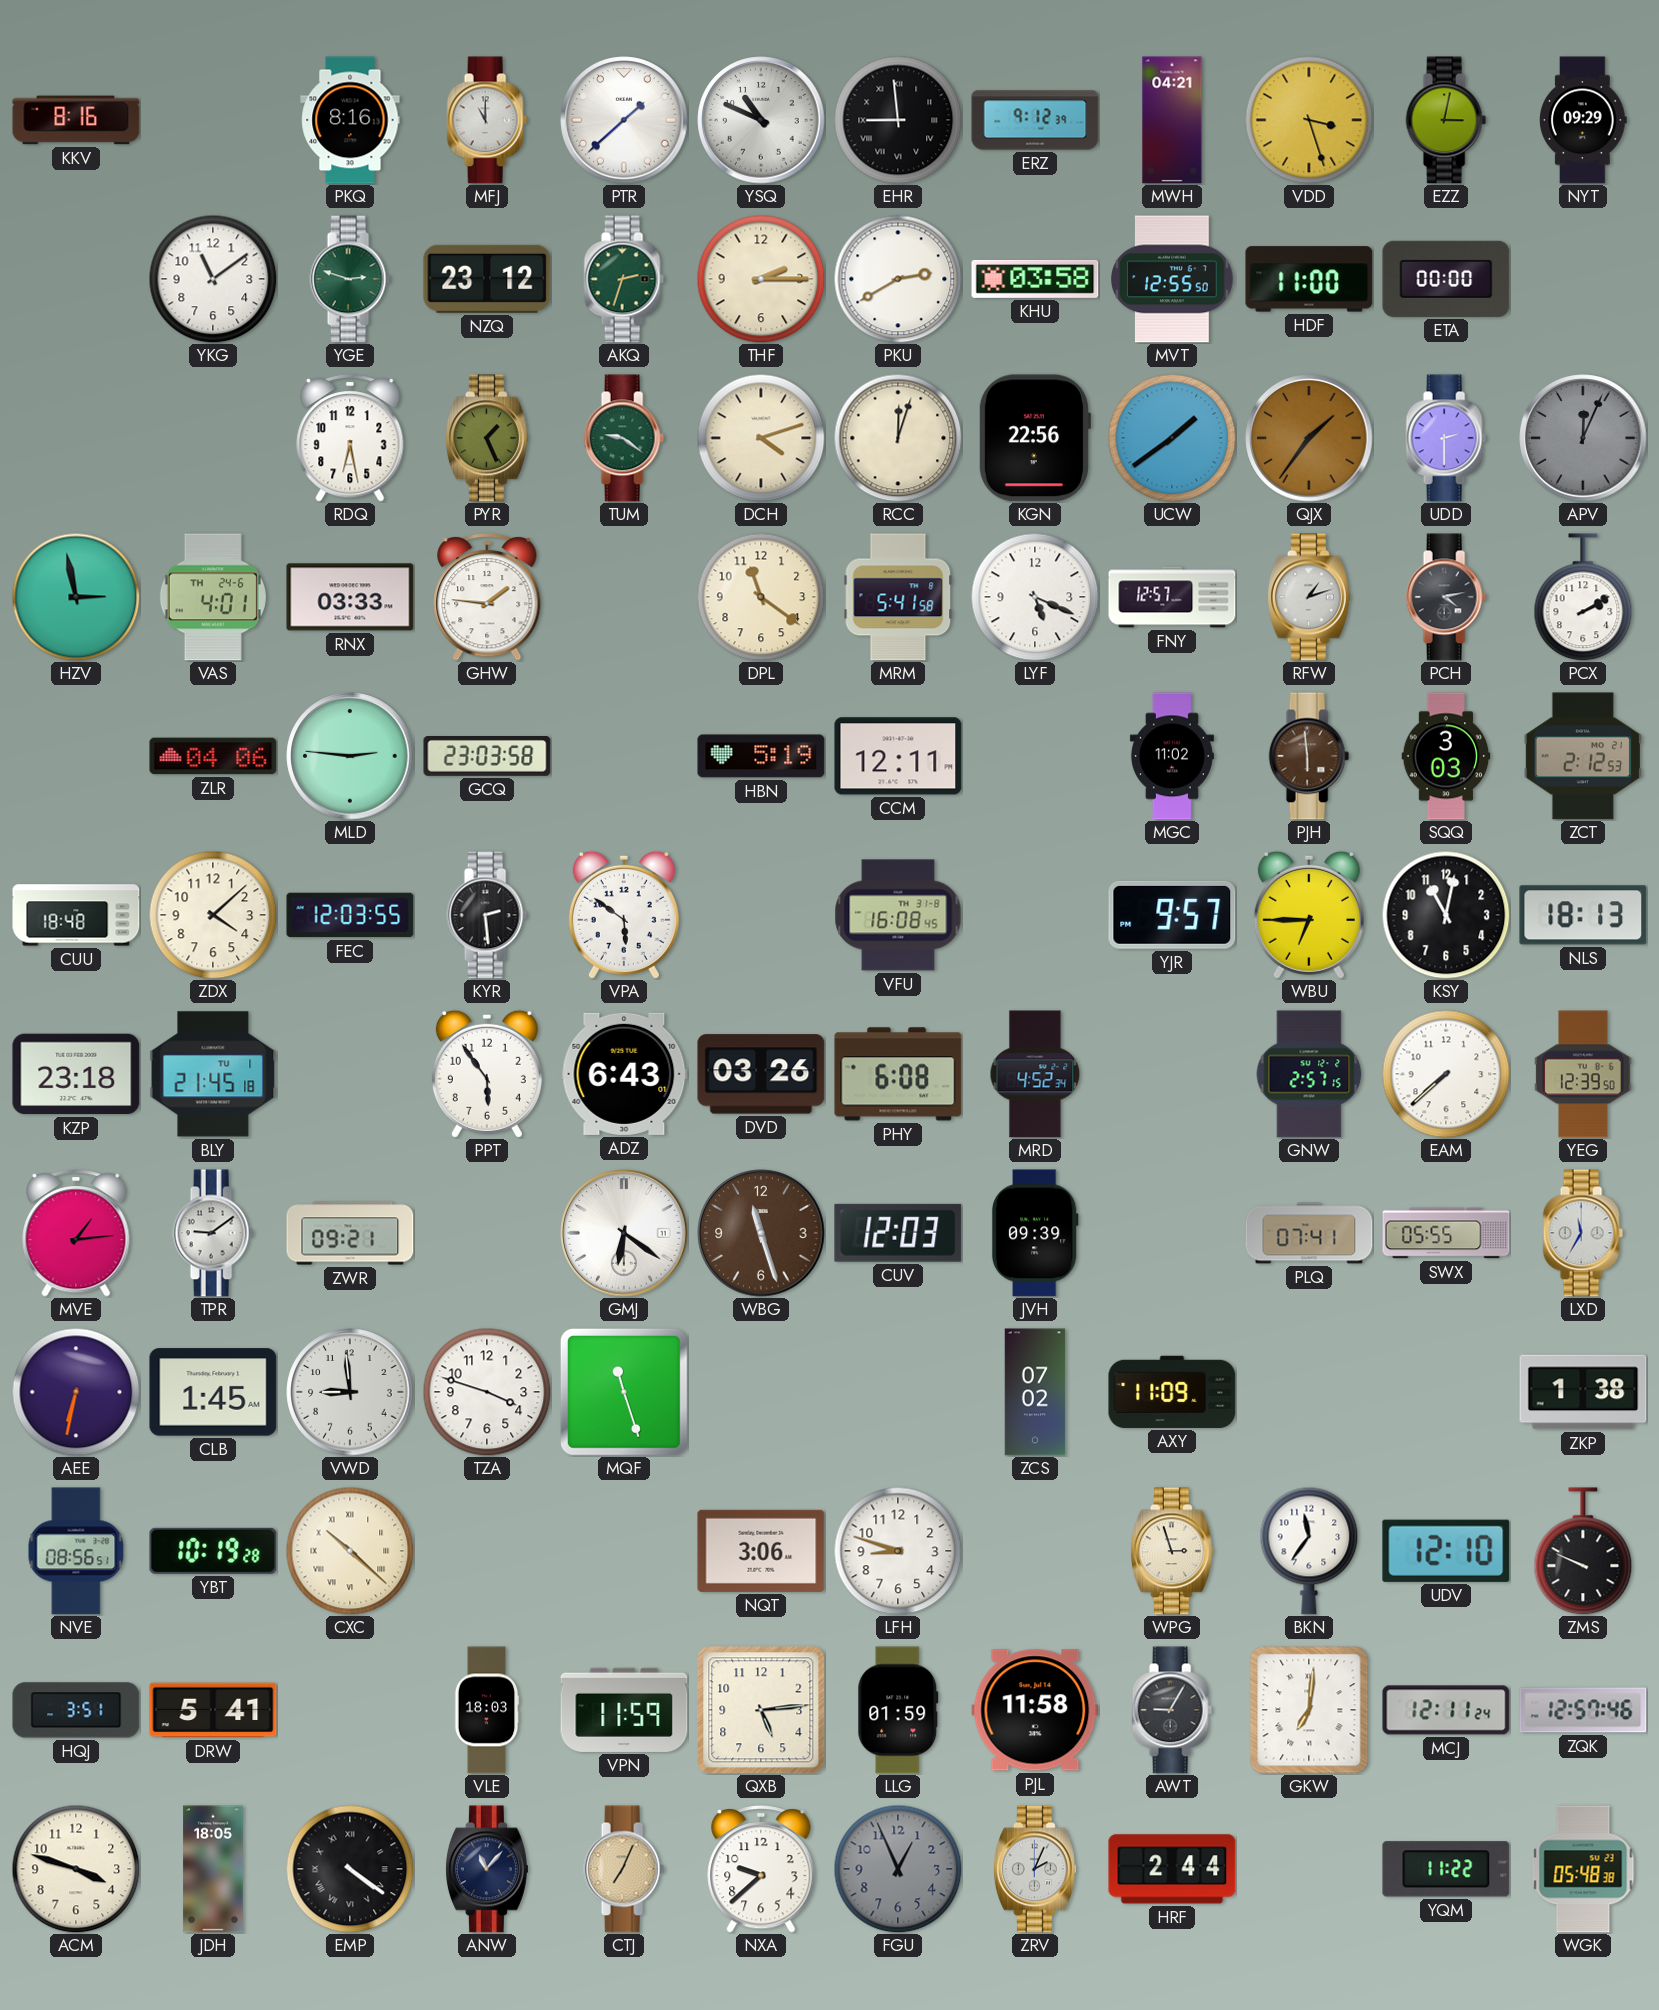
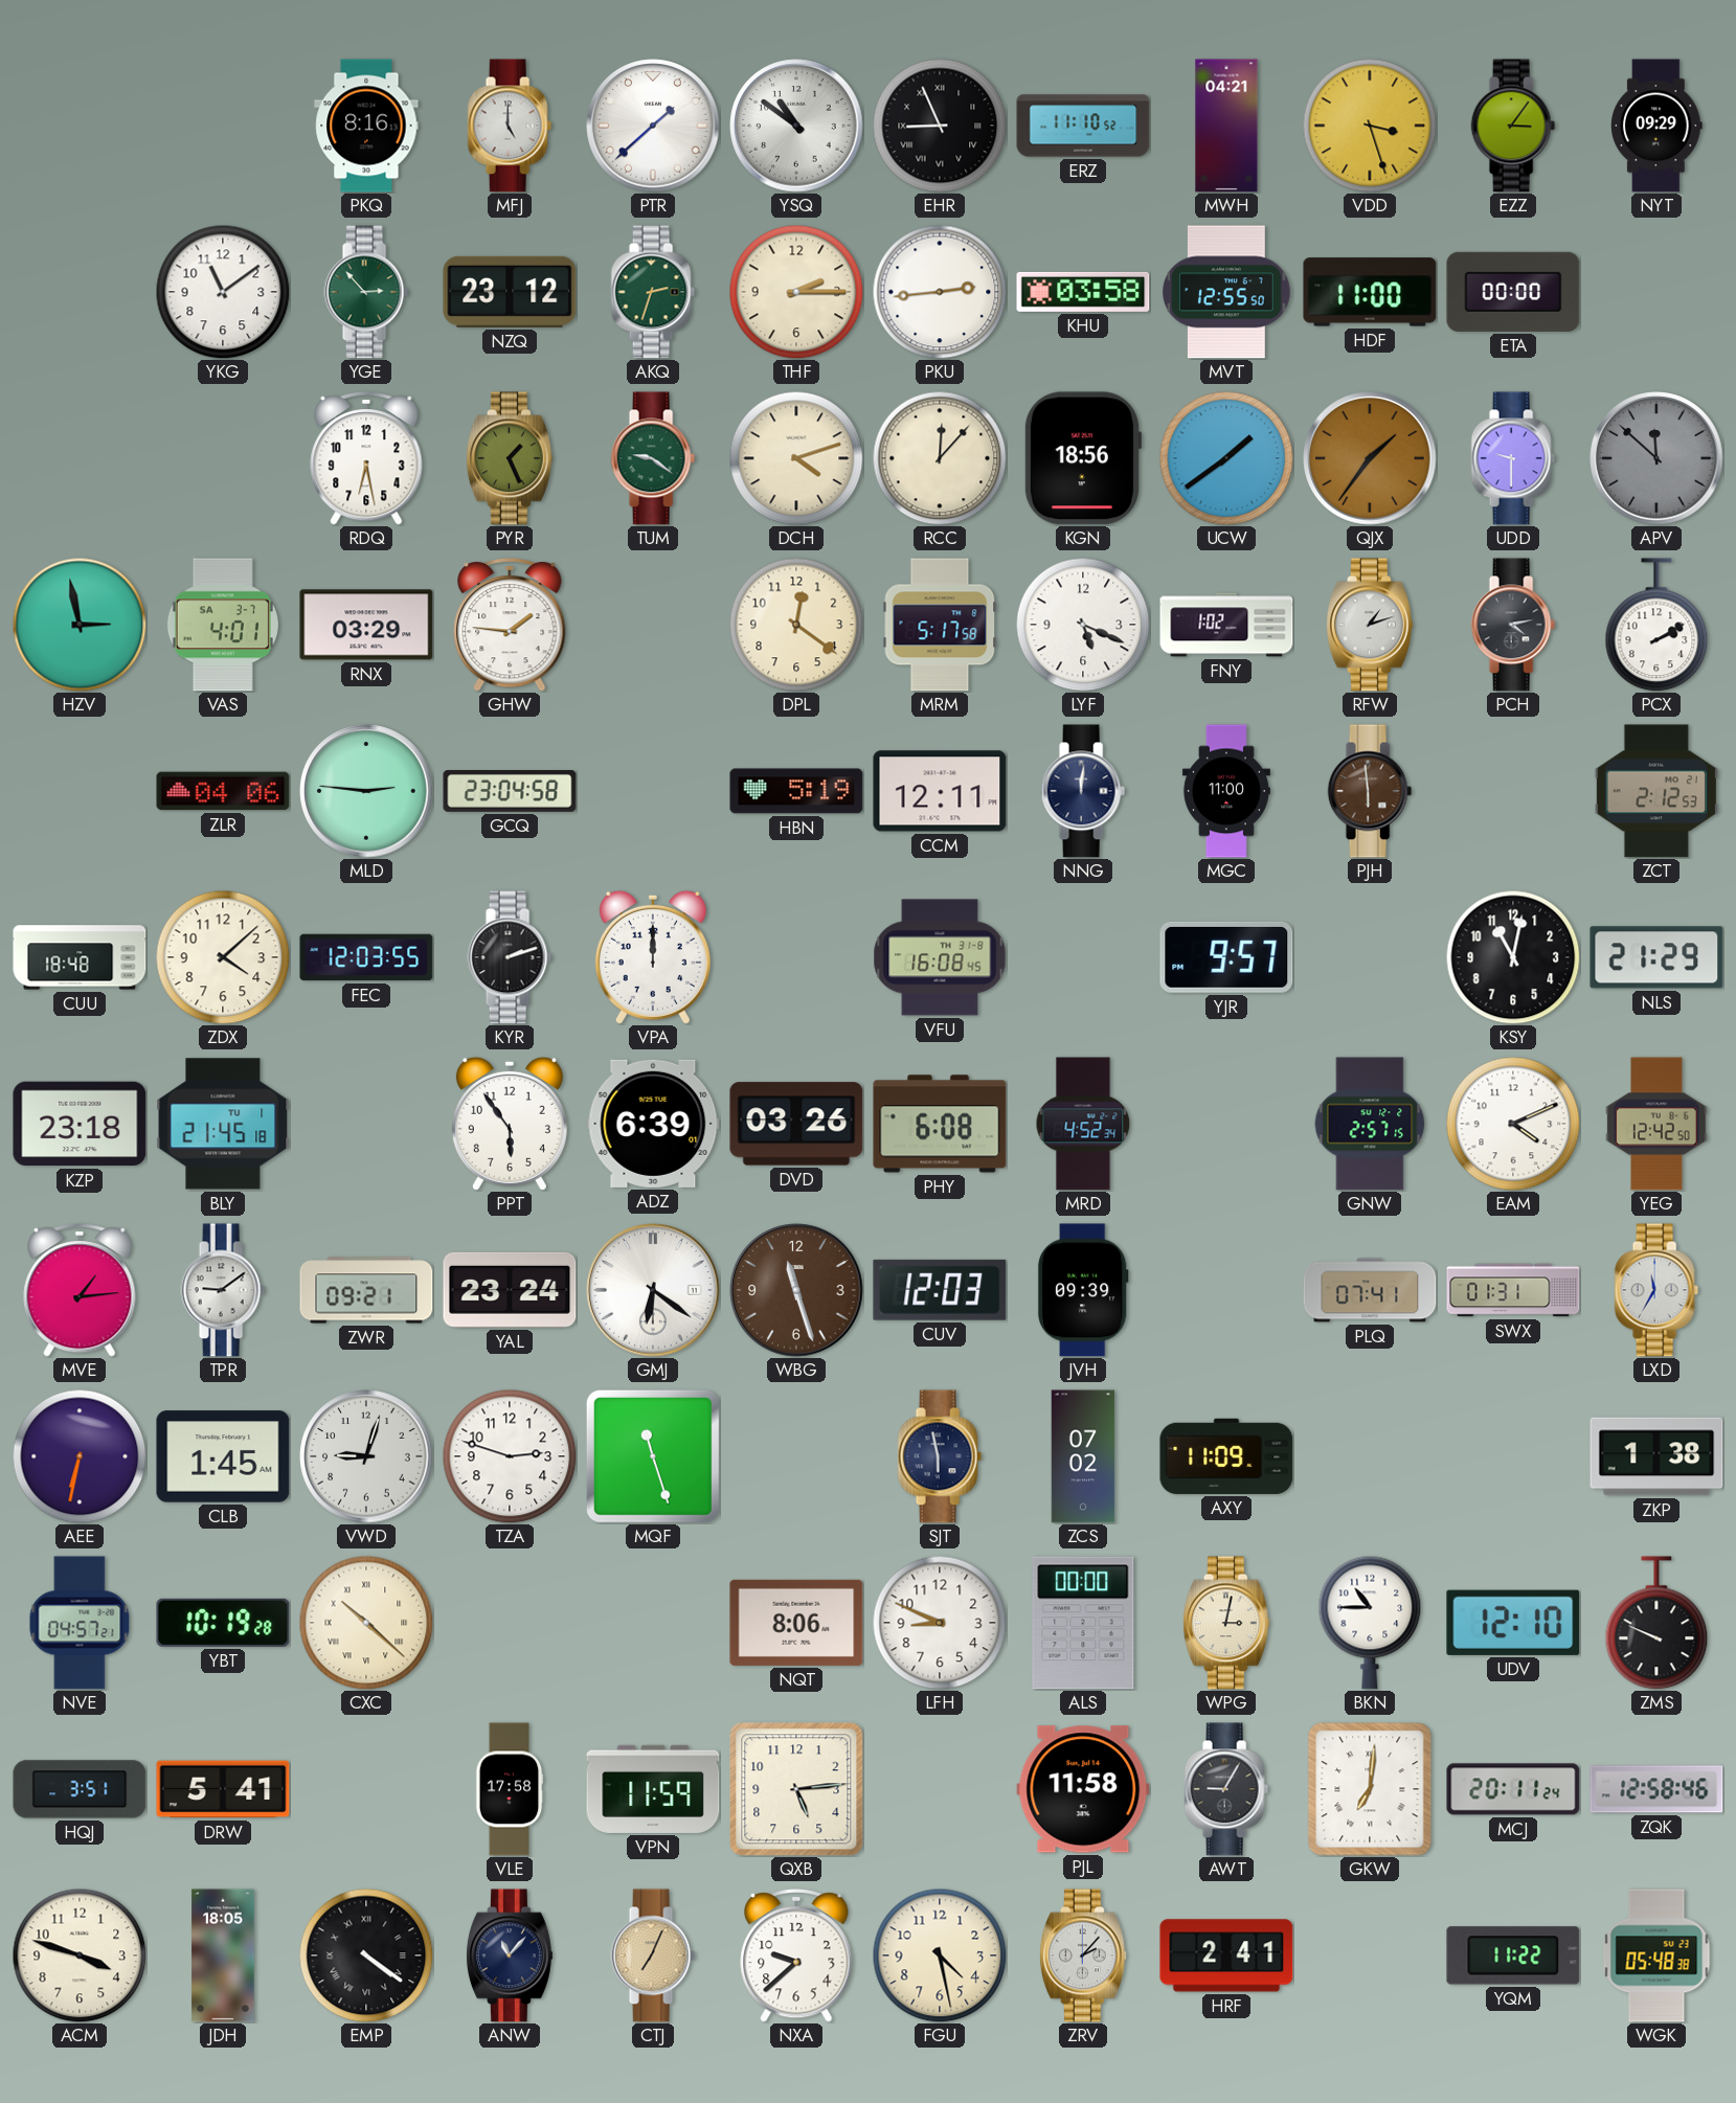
KKV: 8:16 -> none (76, 120)
MFJ: 11:00 -> 5:00 (510, 126)
YSQ: 10:49 -> 10:51 (796, 126)
EHR: 8:59 -> 8:56 (940, 126)
ERZ: 9:12 -> 11:10 (1083, 126)
EZZ: 3:02 -> 3:06 (1513, 126)
YGE: 2:48 -> 2:53 (366, 292)
PKU: 2:40 -> 2:44 (940, 292)
RCC: 12:03 -> 12:07 (940, 458)
KGN: 22:56 -> 18:56 (1082, 458)
UDD: 2:30 -> 9:30 (1513, 458)
APV: 12:04 -> 11:52 (1656, 458)
VAS date: TH 24-6 -> SA 3-7 (223, 625)
RNX: 03:33 -> 03:29 (366, 625)
DPL: 11:21 -> 12:21 (796, 625)
MRM: 5:41 -> 5:17 (940, 625)
FNY: 12:57 -> 1:02 (1226, 625)
GCQ: 23:03 -> 23:04 (510, 792)
NNG: none -> 12:01 (1083, 791)
MGC: 11:02 -> 11:00 (1226, 791)
SQQ: 3:03 -> none (1446, 756)
KYR: 2:29 -> 2:12 (510, 957)
VPA: 5:51 -> 12:00 (653, 957)
WBU: 6:45 -> none (1309, 915)
NLS: 18:13 -> 21:29 (1656, 957)
ADZ: 6:43 -> 6:39 (653, 1124)
EAM: 7:38 -> 4:11 (1513, 1124)
YEG: 12:39 -> 12:42 (1656, 1124)
YAL: none -> 23:24 (510, 1290)
SWX: 05:55 -> 01:31 (1513, 1290)
VWD: 8:59 -> 9:03 (366, 1456)
TZA: 3:48 -> 2:48 (510, 1456)
SJT: none -> 5:58 (940, 1456)
NVE: 08:56 -> 04:57 (80, 1623)
NQT: 3:06 -> 8:06 (796, 1623)
LFH: 8:48 -> 8:49 (940, 1623)
ALS: none -> 00:00 (1083, 1623)
WPG: 2:57 -> 3:02 (1226, 1623)
BKN: 11:36 -> 10:45 (1370, 1623)
VLE: 18:03 -> 17:58 (510, 1789)
LLG: 01:59 -> none (898, 1710)
MCJ: 12:11 -> 20:11 (1513, 1789)
ZQK: 12:57 -> 12:58 (1656, 1789)
FGU: 12:56 -> 4:28 (940, 1955)
FGU dial: grey -> cream (940, 1955)
ZRV: 2:04 -> 2:07 (1083, 1955)
HRF: 2:44 -> 2:41 (1226, 1955)
